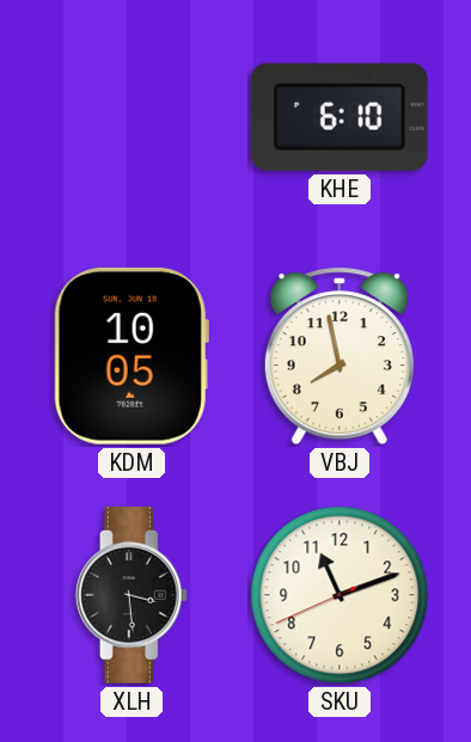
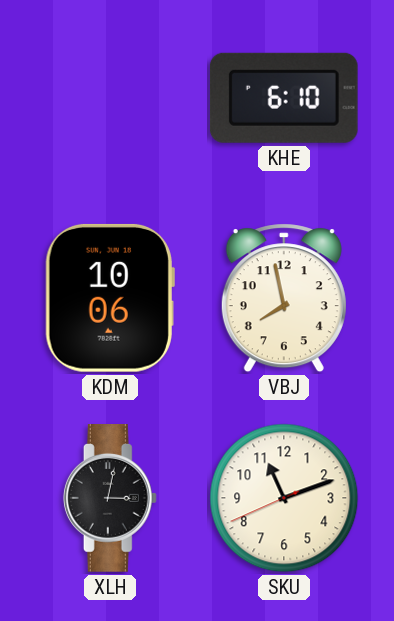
KDM: 10:05 -> 10:06 (110, 298)
XLH: 3:29 -> 3:02 (110, 499)
